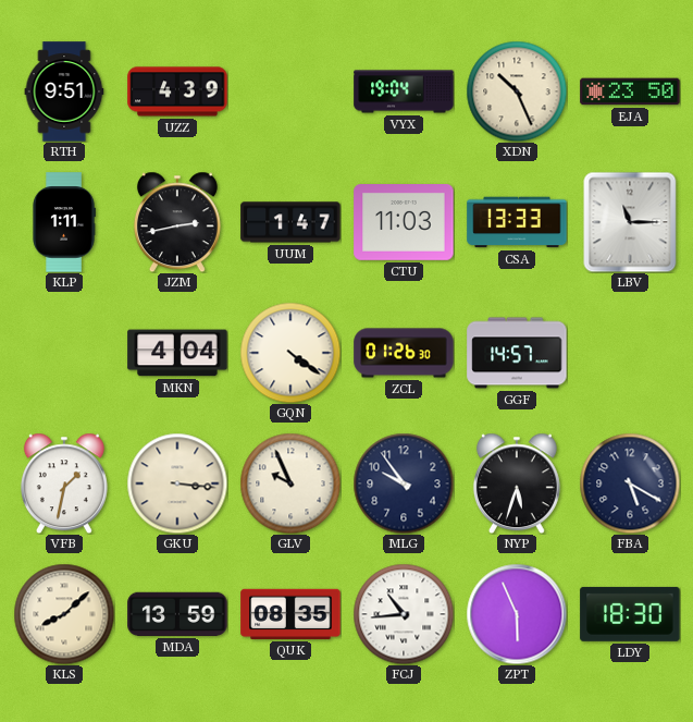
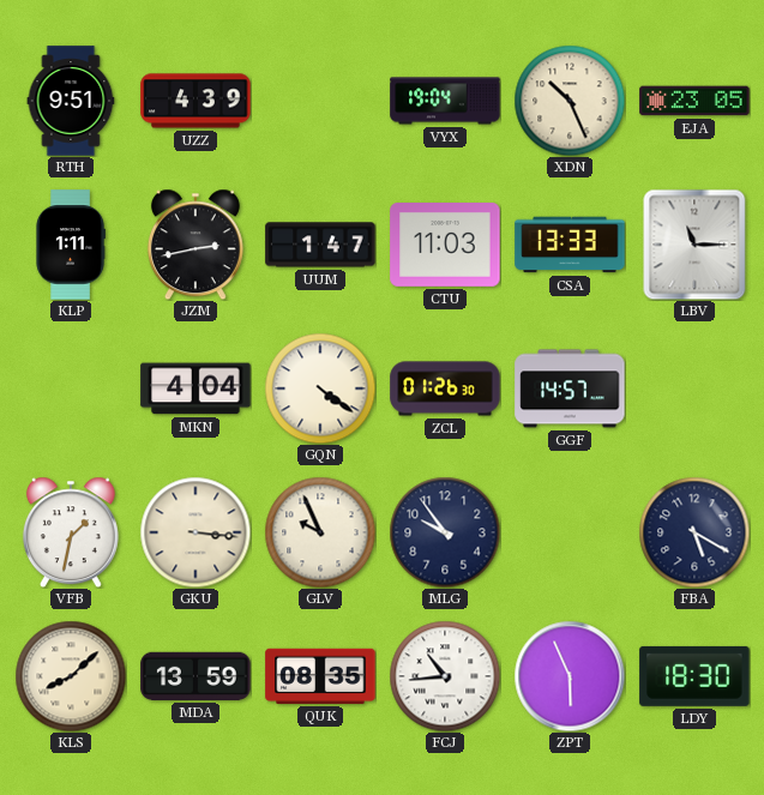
EJA: 23:50 -> 23:05 (694, 101)
NYP: 5:33 -> none (517, 484)
